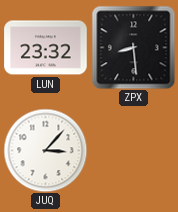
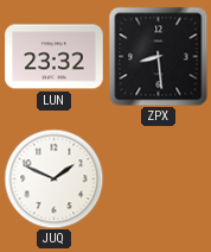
JUQ: 3:07 -> 1:49 (53, 178)
